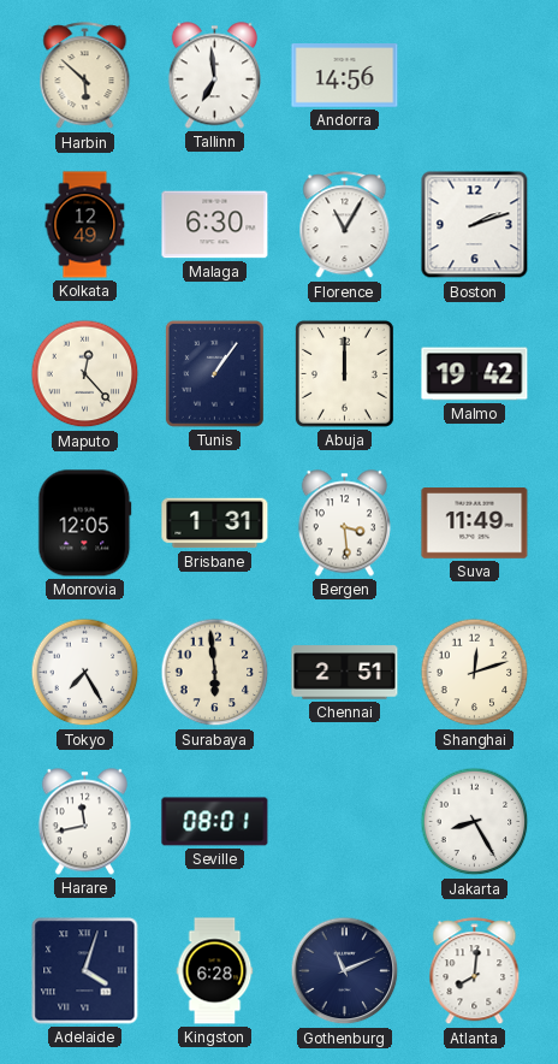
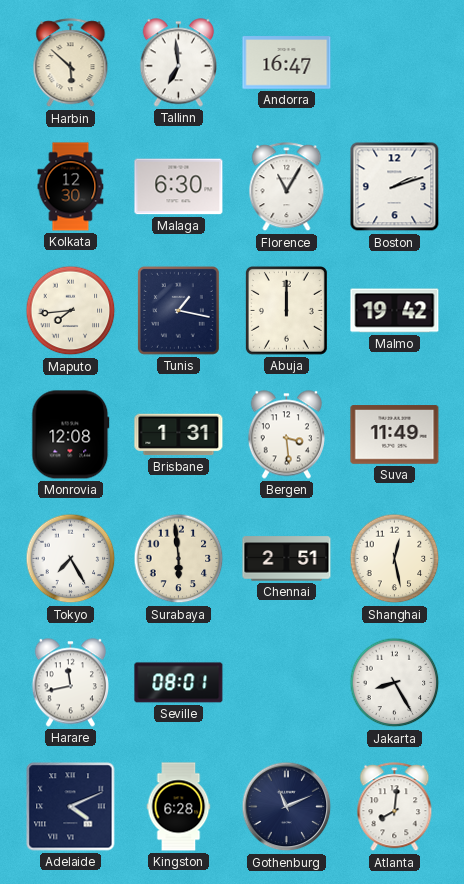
Andorra: 14:56 -> 16:47 (287, 63)
Kolkata: 12:49 -> 12:30 (71, 187)
Maputo: 12:23 -> 7:44 (71, 311)
Tunis: 1:06 -> 1:17 (178, 310)
Monrovia: 12:05 -> 12:08 (71, 435)
Shanghai: 12:12 -> 12:28 (395, 559)
Adelaide: 4:03 -> 4:11 (71, 807)
